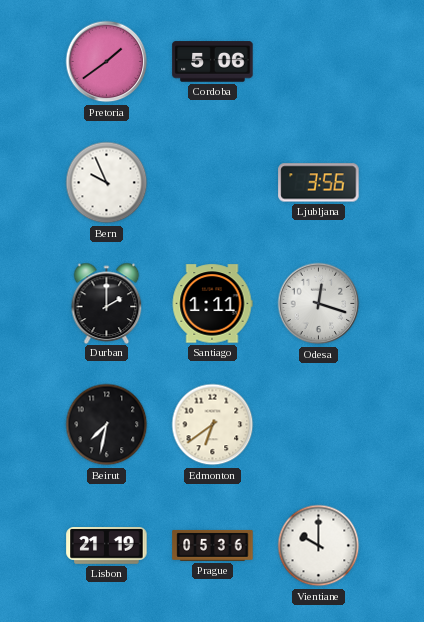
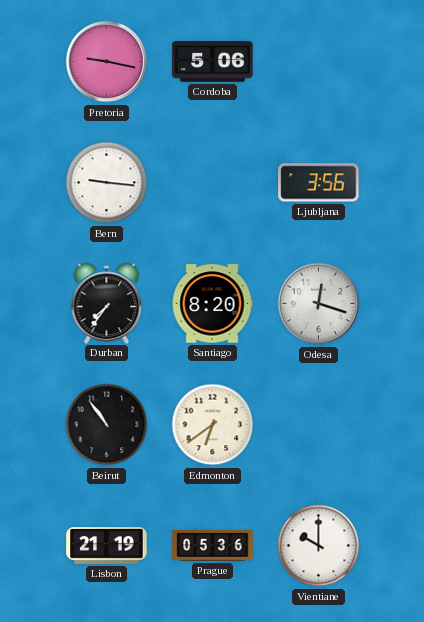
Pretoria: 1:39 -> 9:17 (107, 62)
Bern: 9:56 -> 9:16 (107, 183)
Durban: 2:00 -> 7:36 (107, 303)
Santiago: 1:11 -> 8:20 (212, 304)
Beirut: 7:32 -> 10:54 (107, 425)
